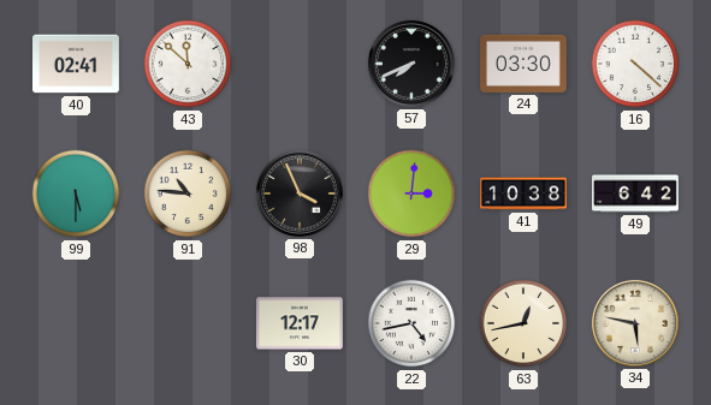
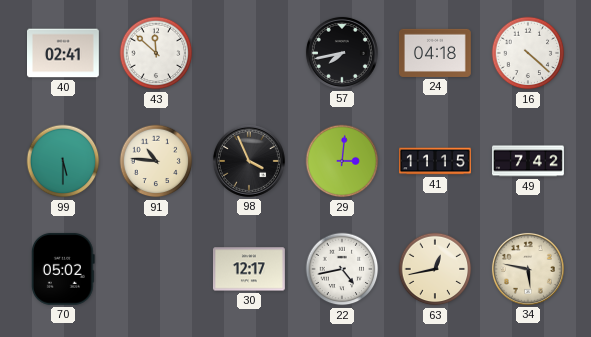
57: 7:41 -> 7:43 (342, 53)
24: 03:30 -> 04:18 (436, 53)
41: 10:38 -> 11:15 (436, 161)
49: 6:42 -> 7:42 (529, 161)
70: none -> 05:02 (63, 269)
